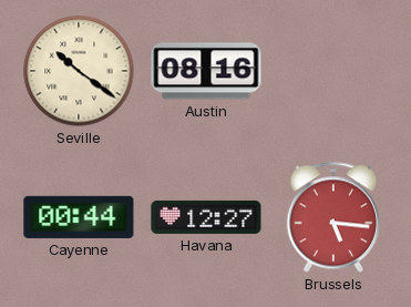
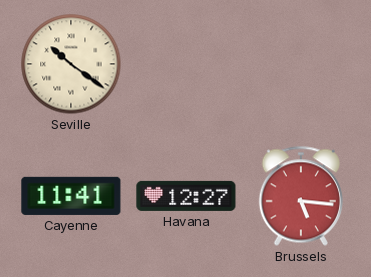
Austin: 08:16 -> none (206, 71)
Cayenne: 00:44 -> 11:41 (71, 196)
